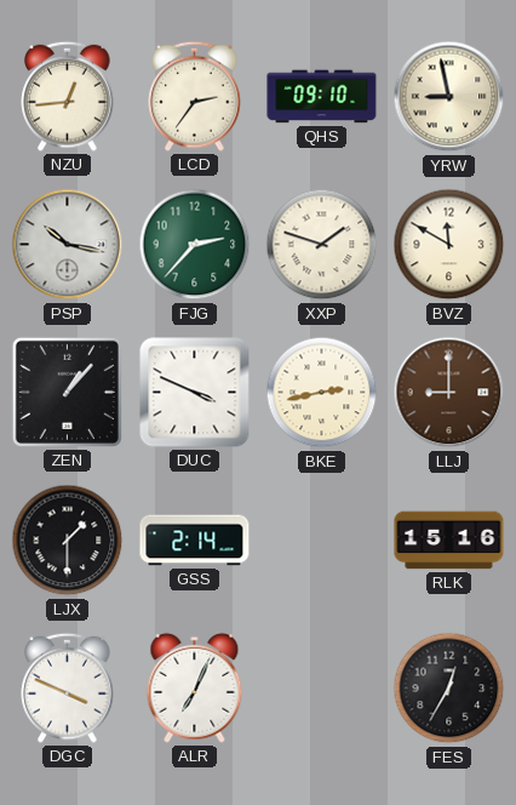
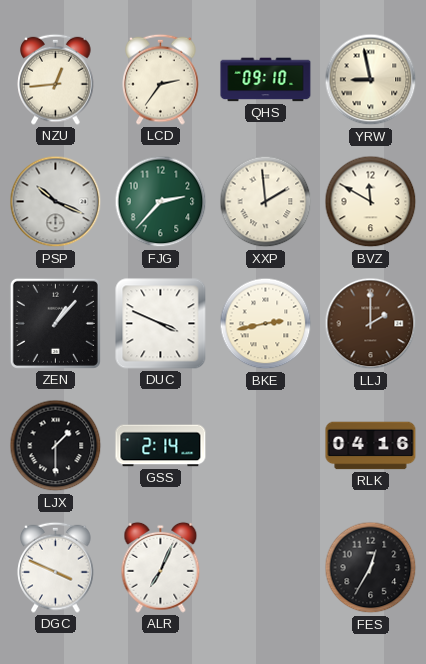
PSP: 10:17 -> 10:19 (56, 202)
XXP: 1:48 -> 1:59 (266, 202)
LLJ: 9:00 -> 2:00 (371, 324)
RLK: 15:16 -> 04:16 (371, 446)
